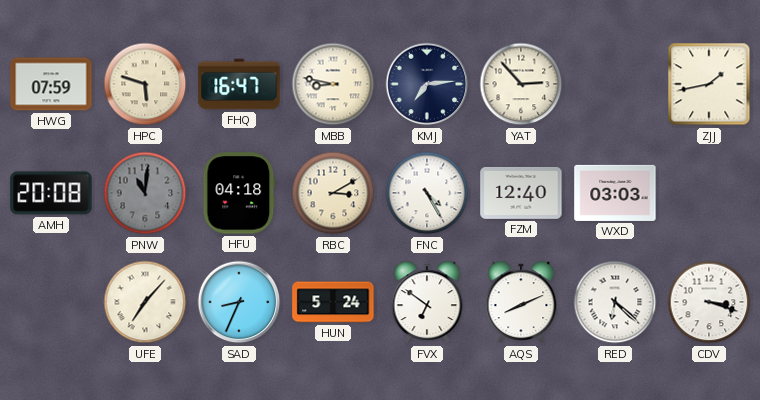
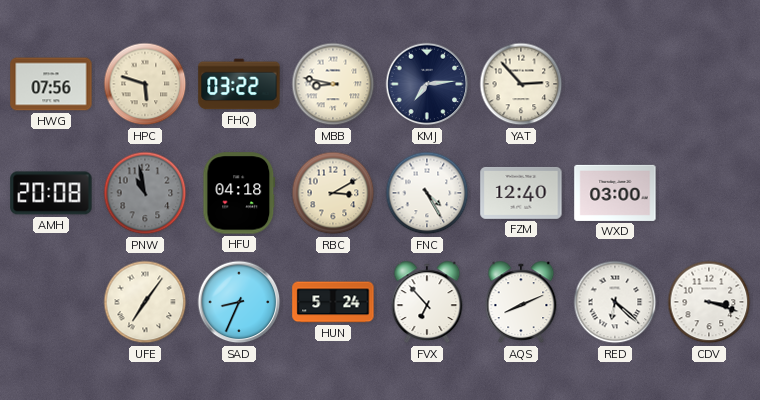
HWG: 07:59 -> 07:56 (51, 84)
FHQ: 16:47 -> 03:22 (239, 84)
ZJJ: 1:43 -> none (709, 84)
PNW: 11:01 -> 10:58 (145, 193)
WXD: 03:03 -> 03:00 (615, 193)
UFE: 7:07 -> 7:06 (145, 302)
FVX: 6:51 -> 6:53 (427, 302)
